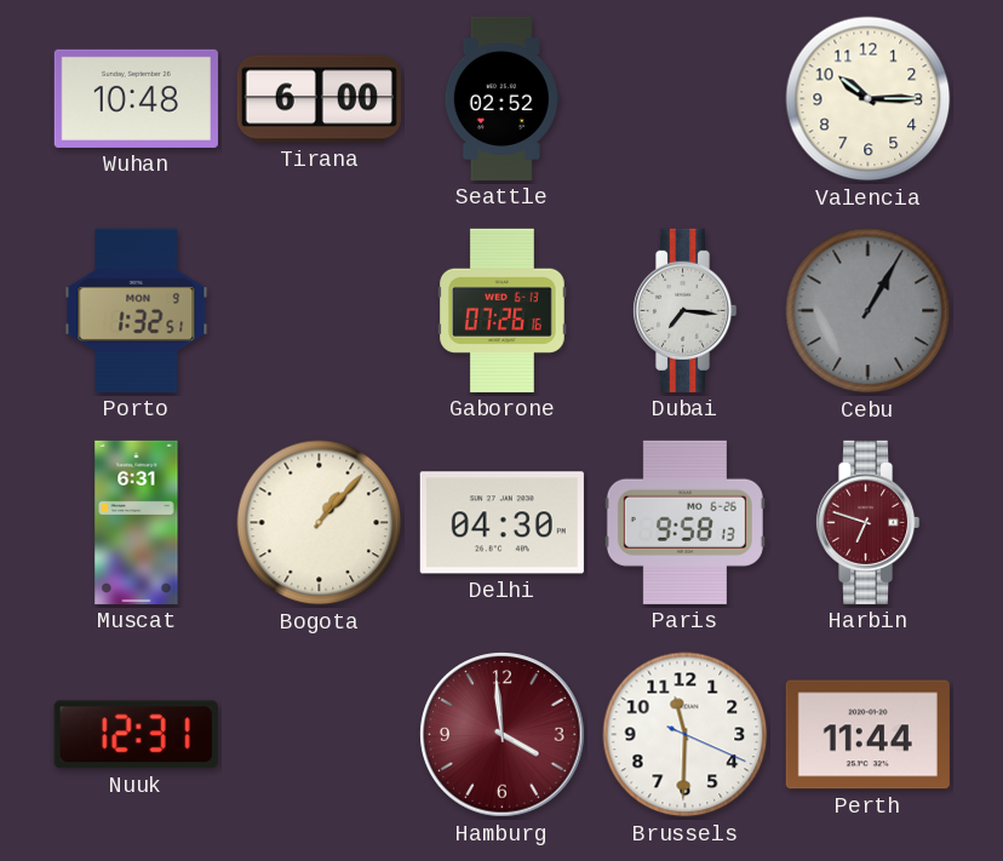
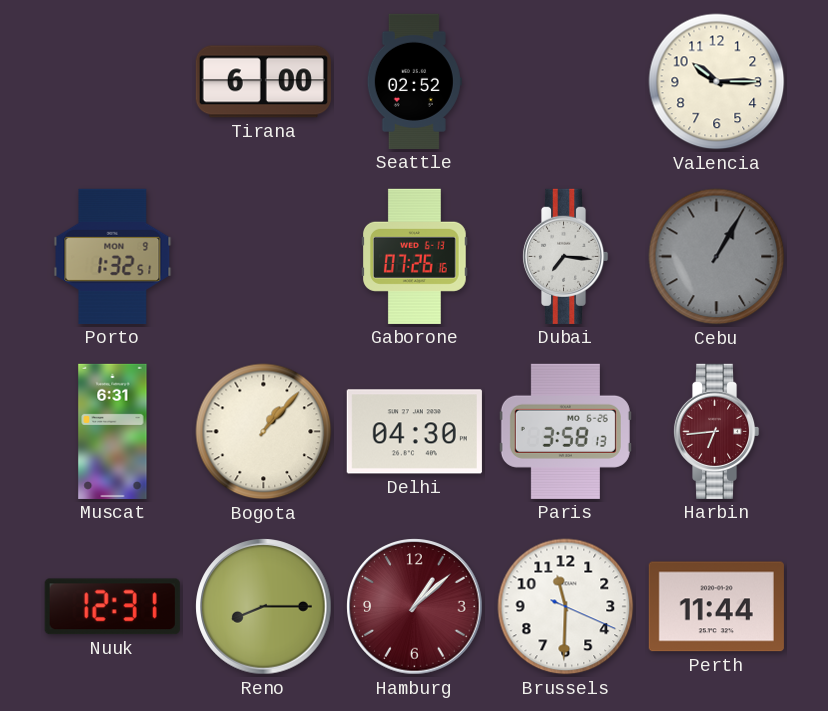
Wuhan: 10:48 -> none (136, 98)
Paris: 9:58 -> 3:58 (565, 431)
Harbin: 6:48 -> 6:44 (716, 431)
Reno: none -> 8:15 (264, 607)
Hamburg: 3:59 -> 1:08 (415, 607)
